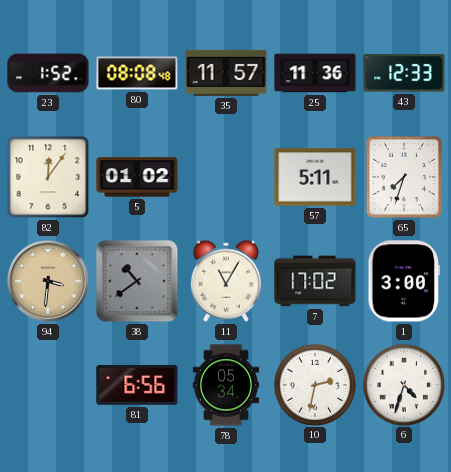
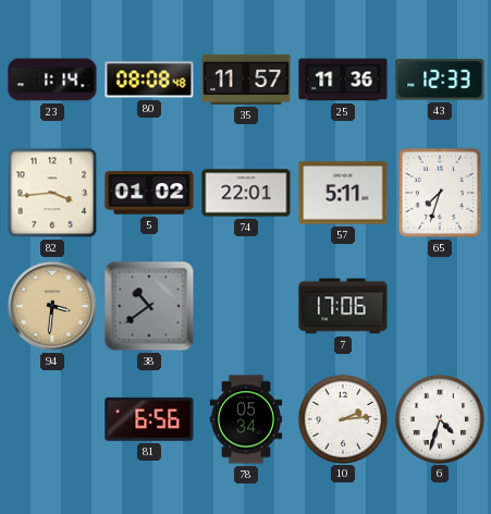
23: 1:52 -> 1:14 (52, 79)
82: 12:06 -> 3:44 (52, 193)
74: none -> 22:01 (246, 193)
11: 11:05 -> none (226, 281)
7: 17:02 -> 17:06 (343, 306)
1: 3:00 -> none (404, 281)
10: 2:32 -> 2:14 (342, 418)
